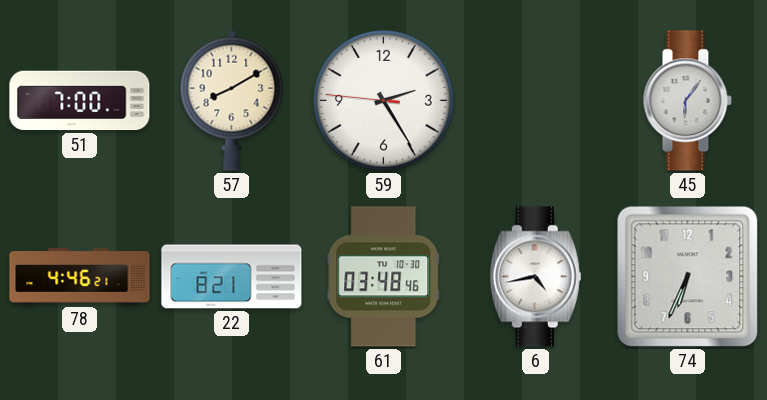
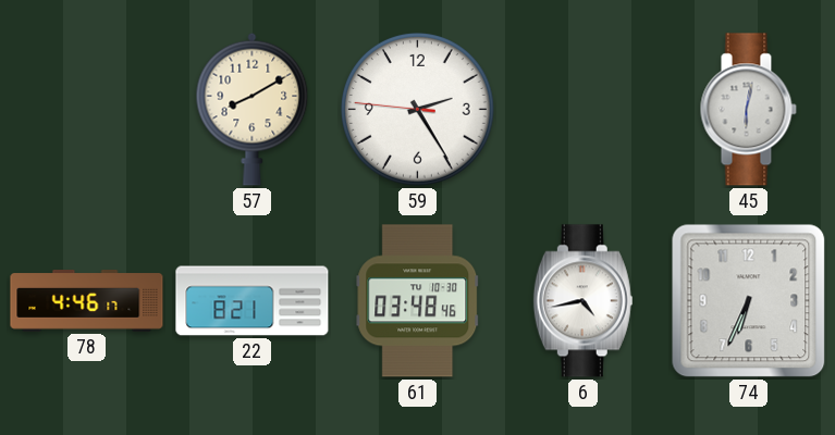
51: 7:00 -> none (80, 101)
45: 6:06 -> 6:02 (748, 110)
78: 4:46:21 -> 4:46:17 (87, 301)
